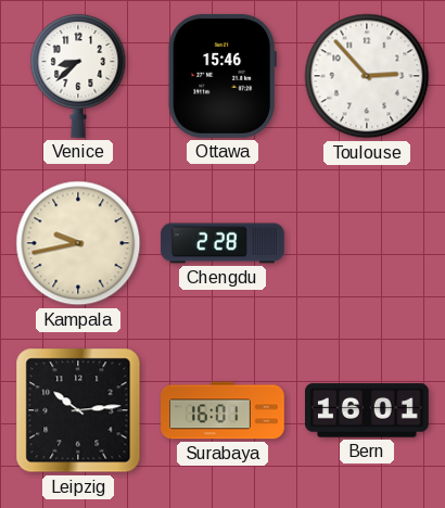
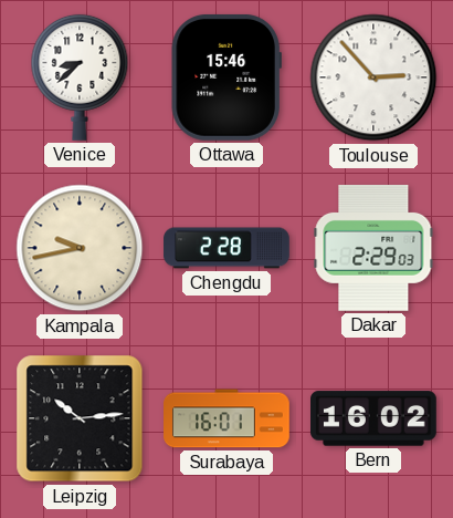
Dakar: none -> 2:29 (373, 248)
Bern: 16:01 -> 16:02 (375, 418)
